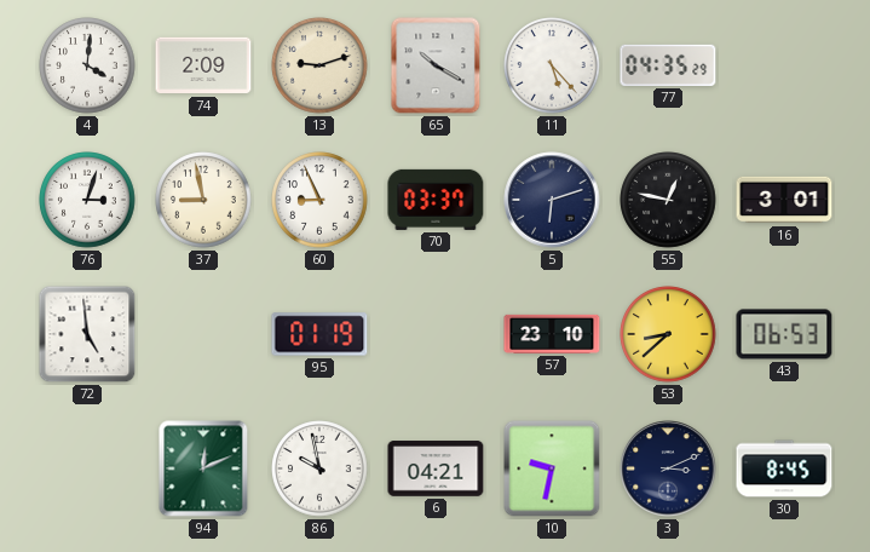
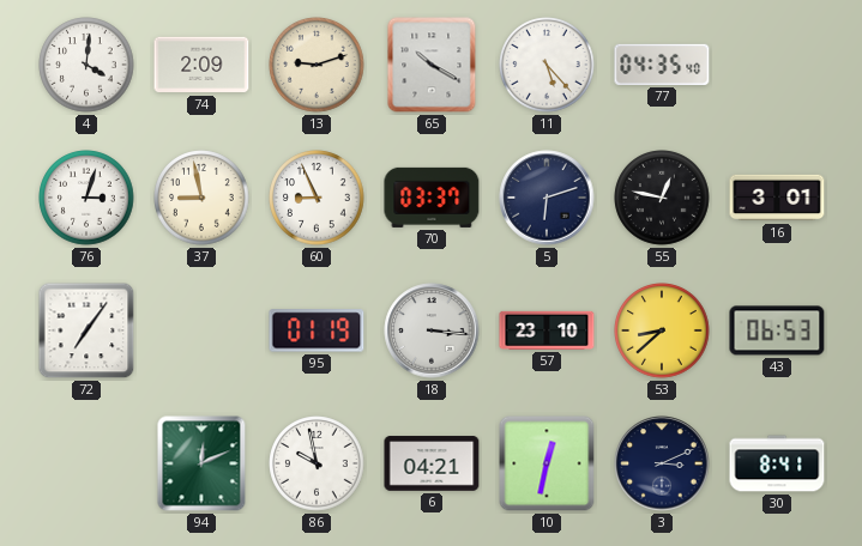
77: 04:35:29 -> 04:35:40 (662, 65)
72: 4:59 -> 7:06 (86, 330)
18: none -> 3:16 (432, 330)
10: 9:32 -> 12:32 (547, 463)
30: 8:45 -> 8:41 (777, 463)
